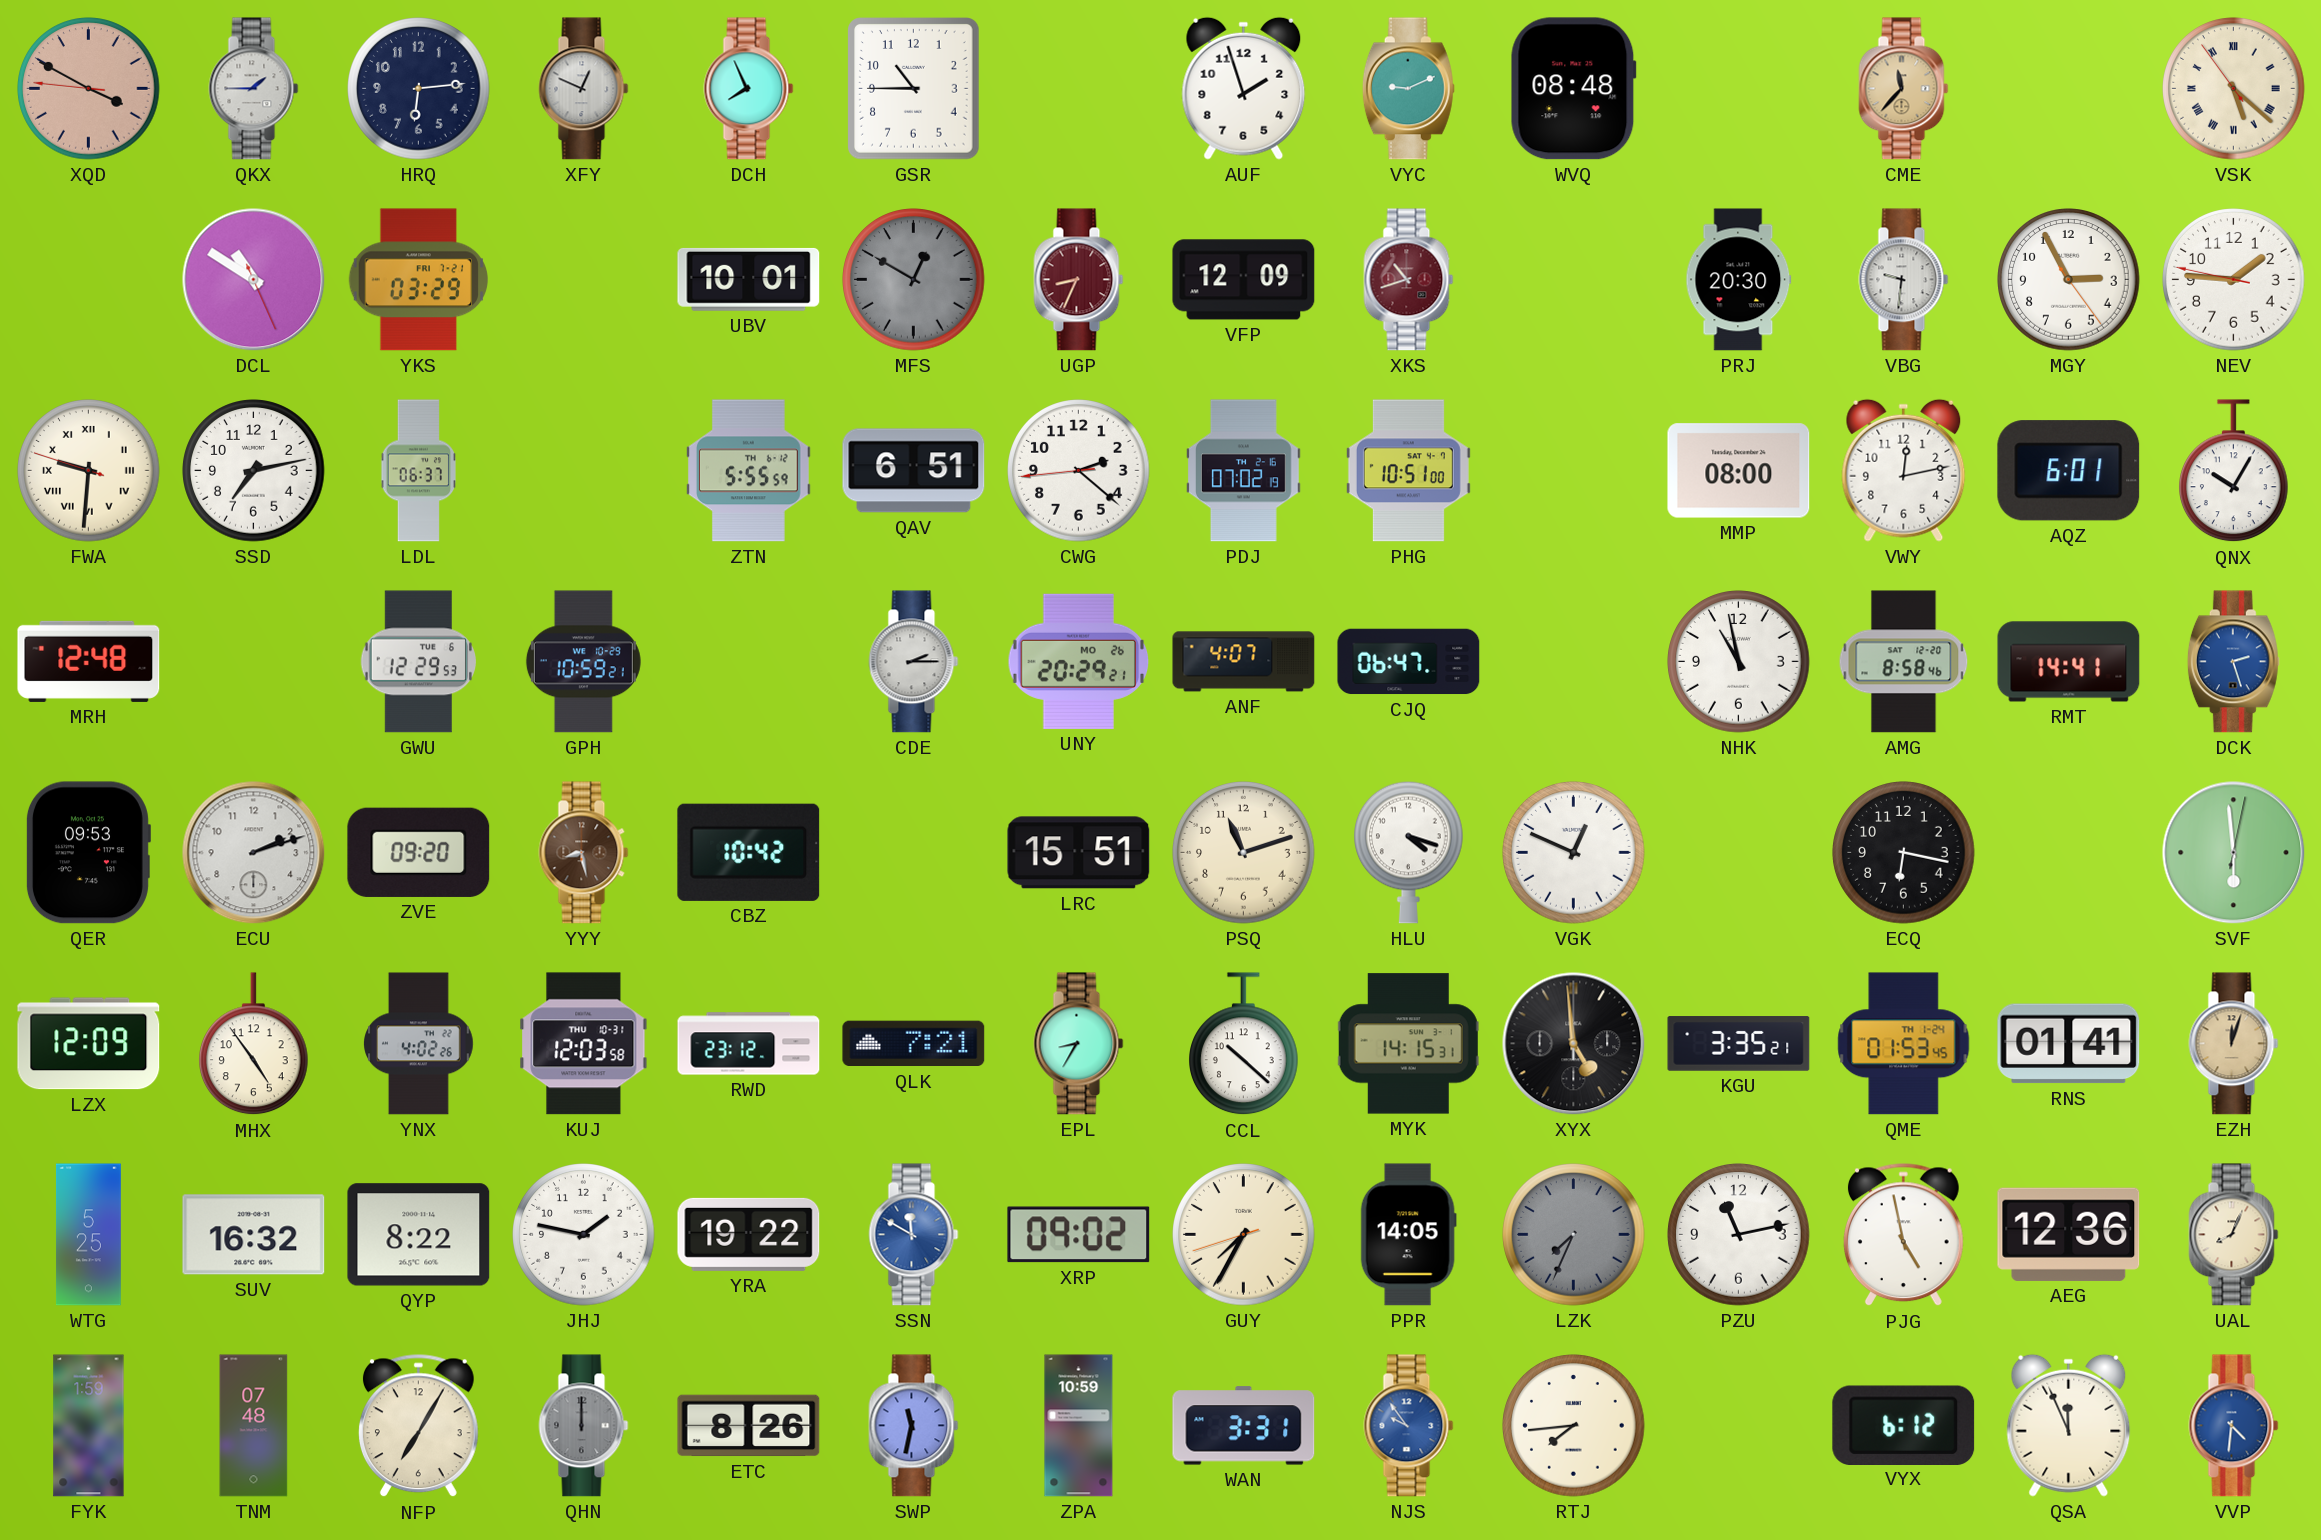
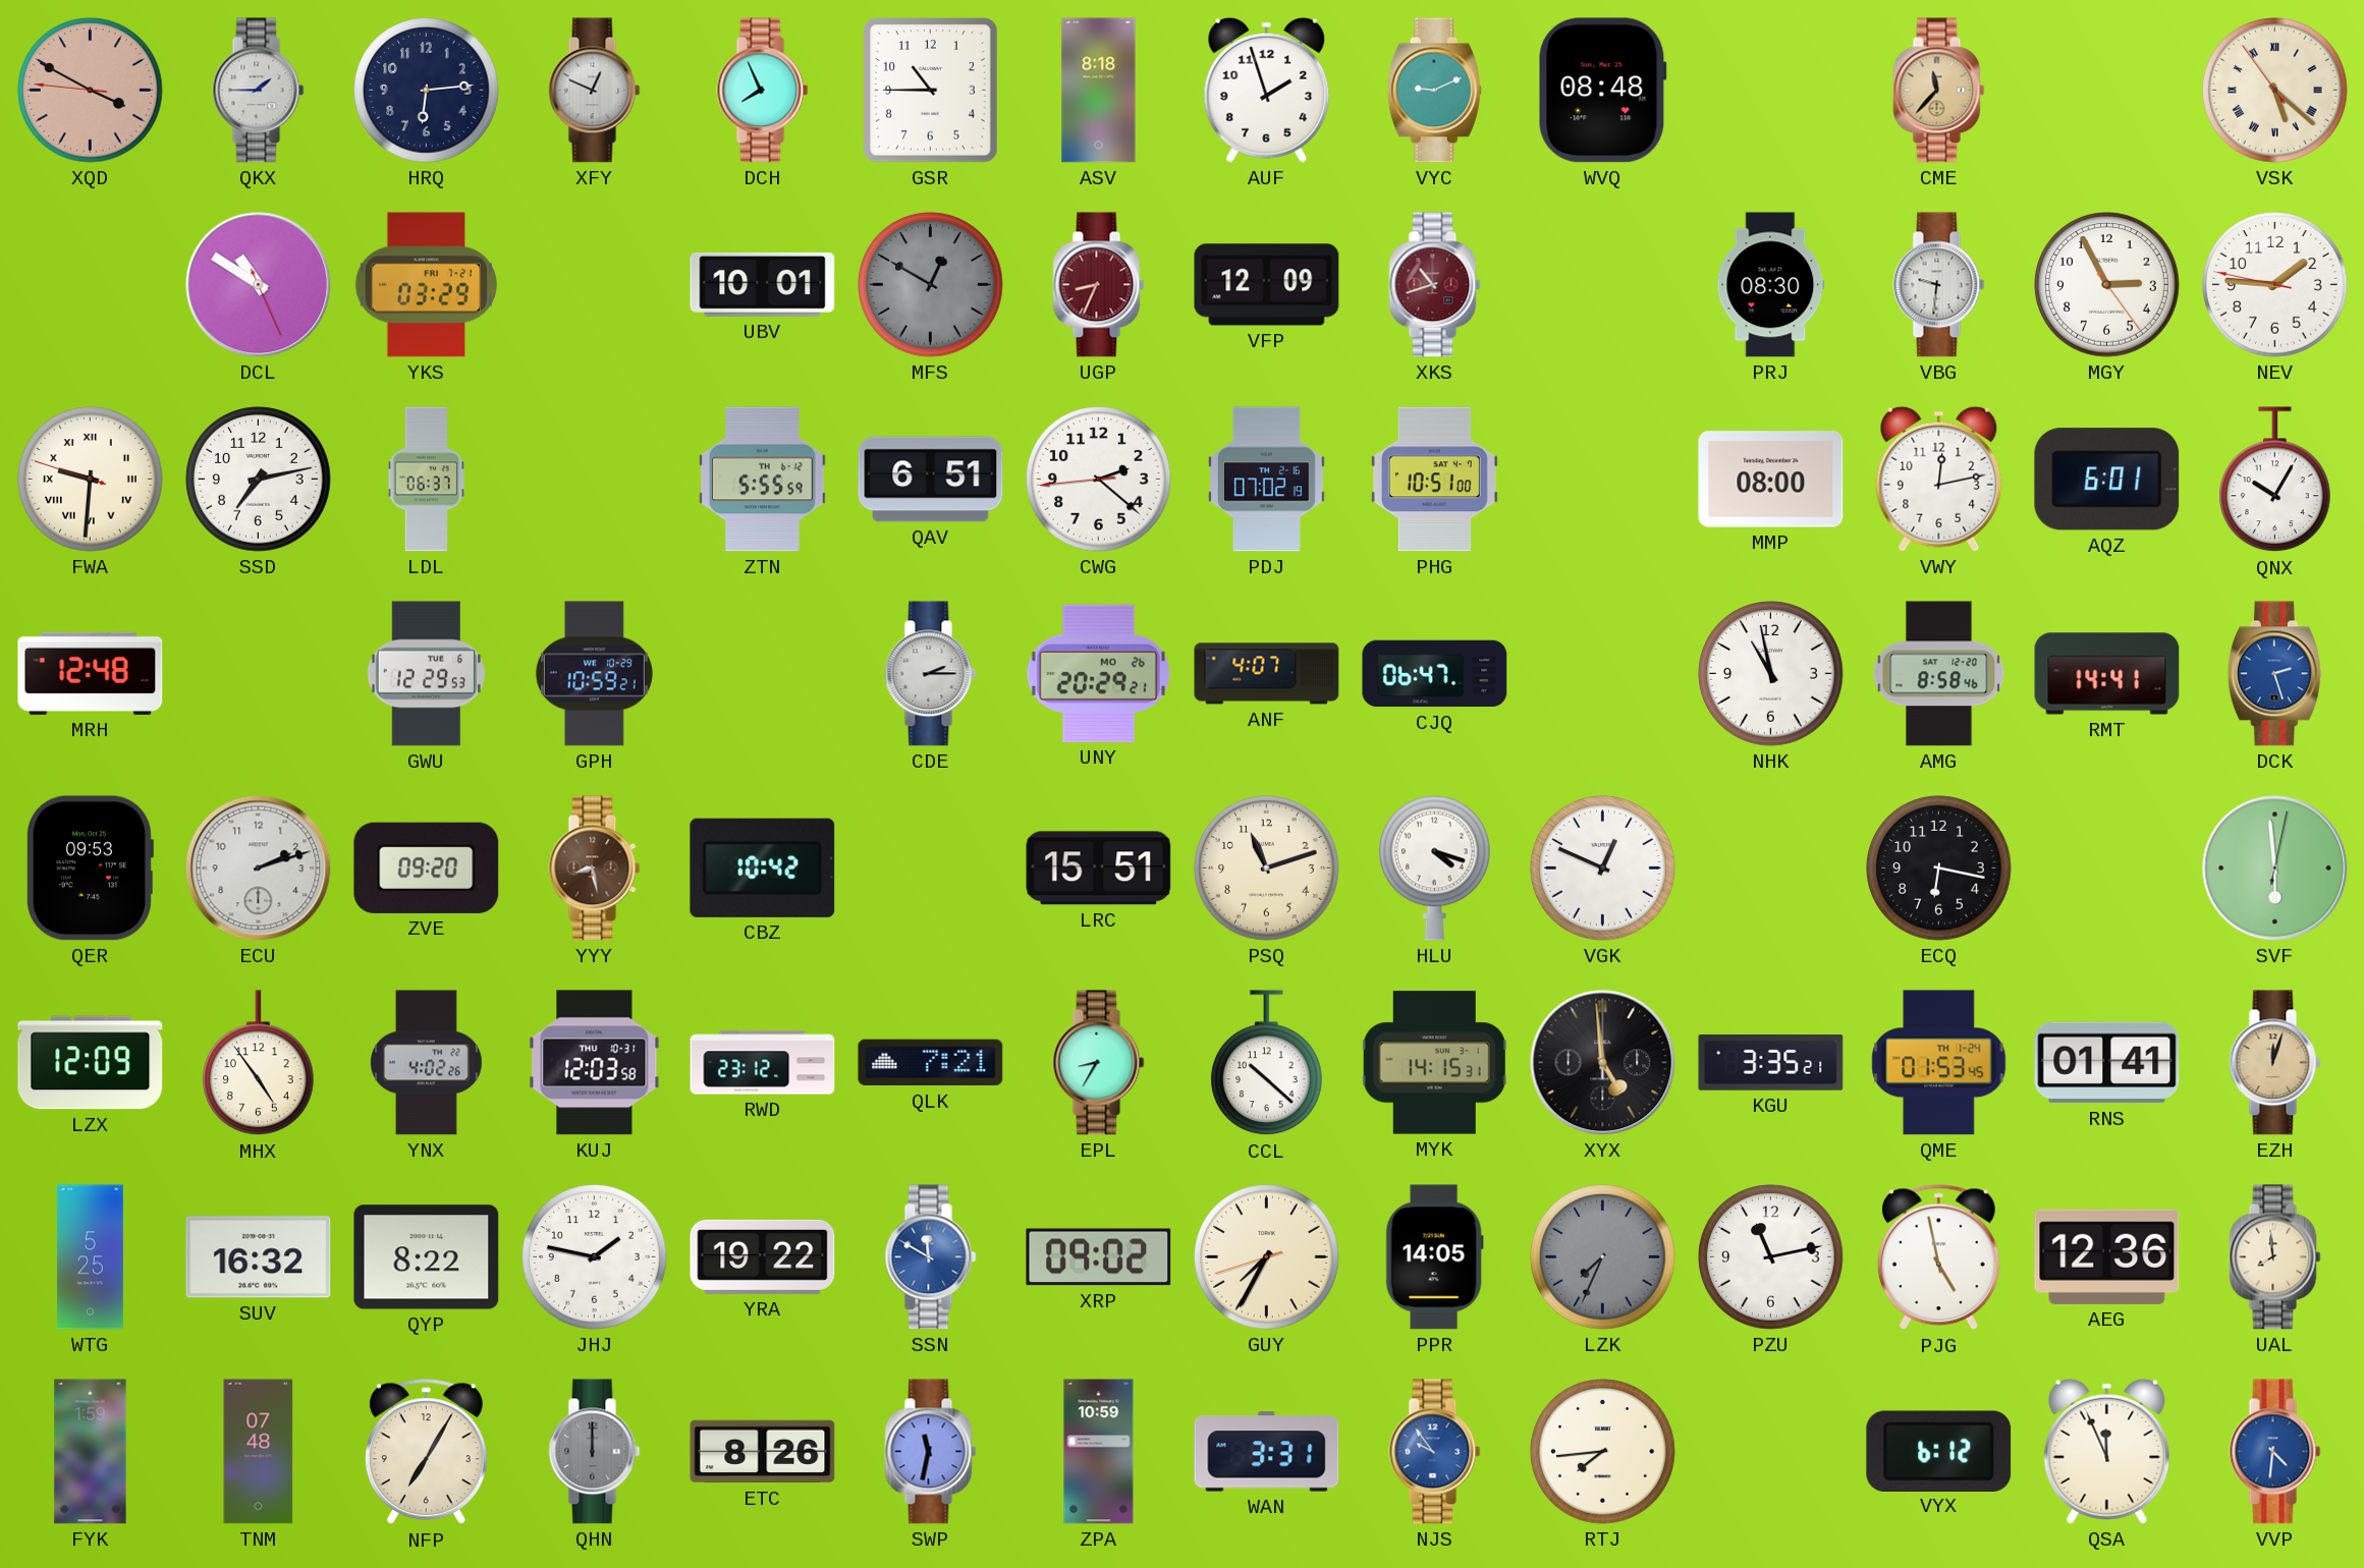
ASV: none -> 8:18 (1099, 91)
PRJ: 20:30 -> 08:30 (1771, 285)
UAL: 8:04 -> 7:59 (2275, 1257)
